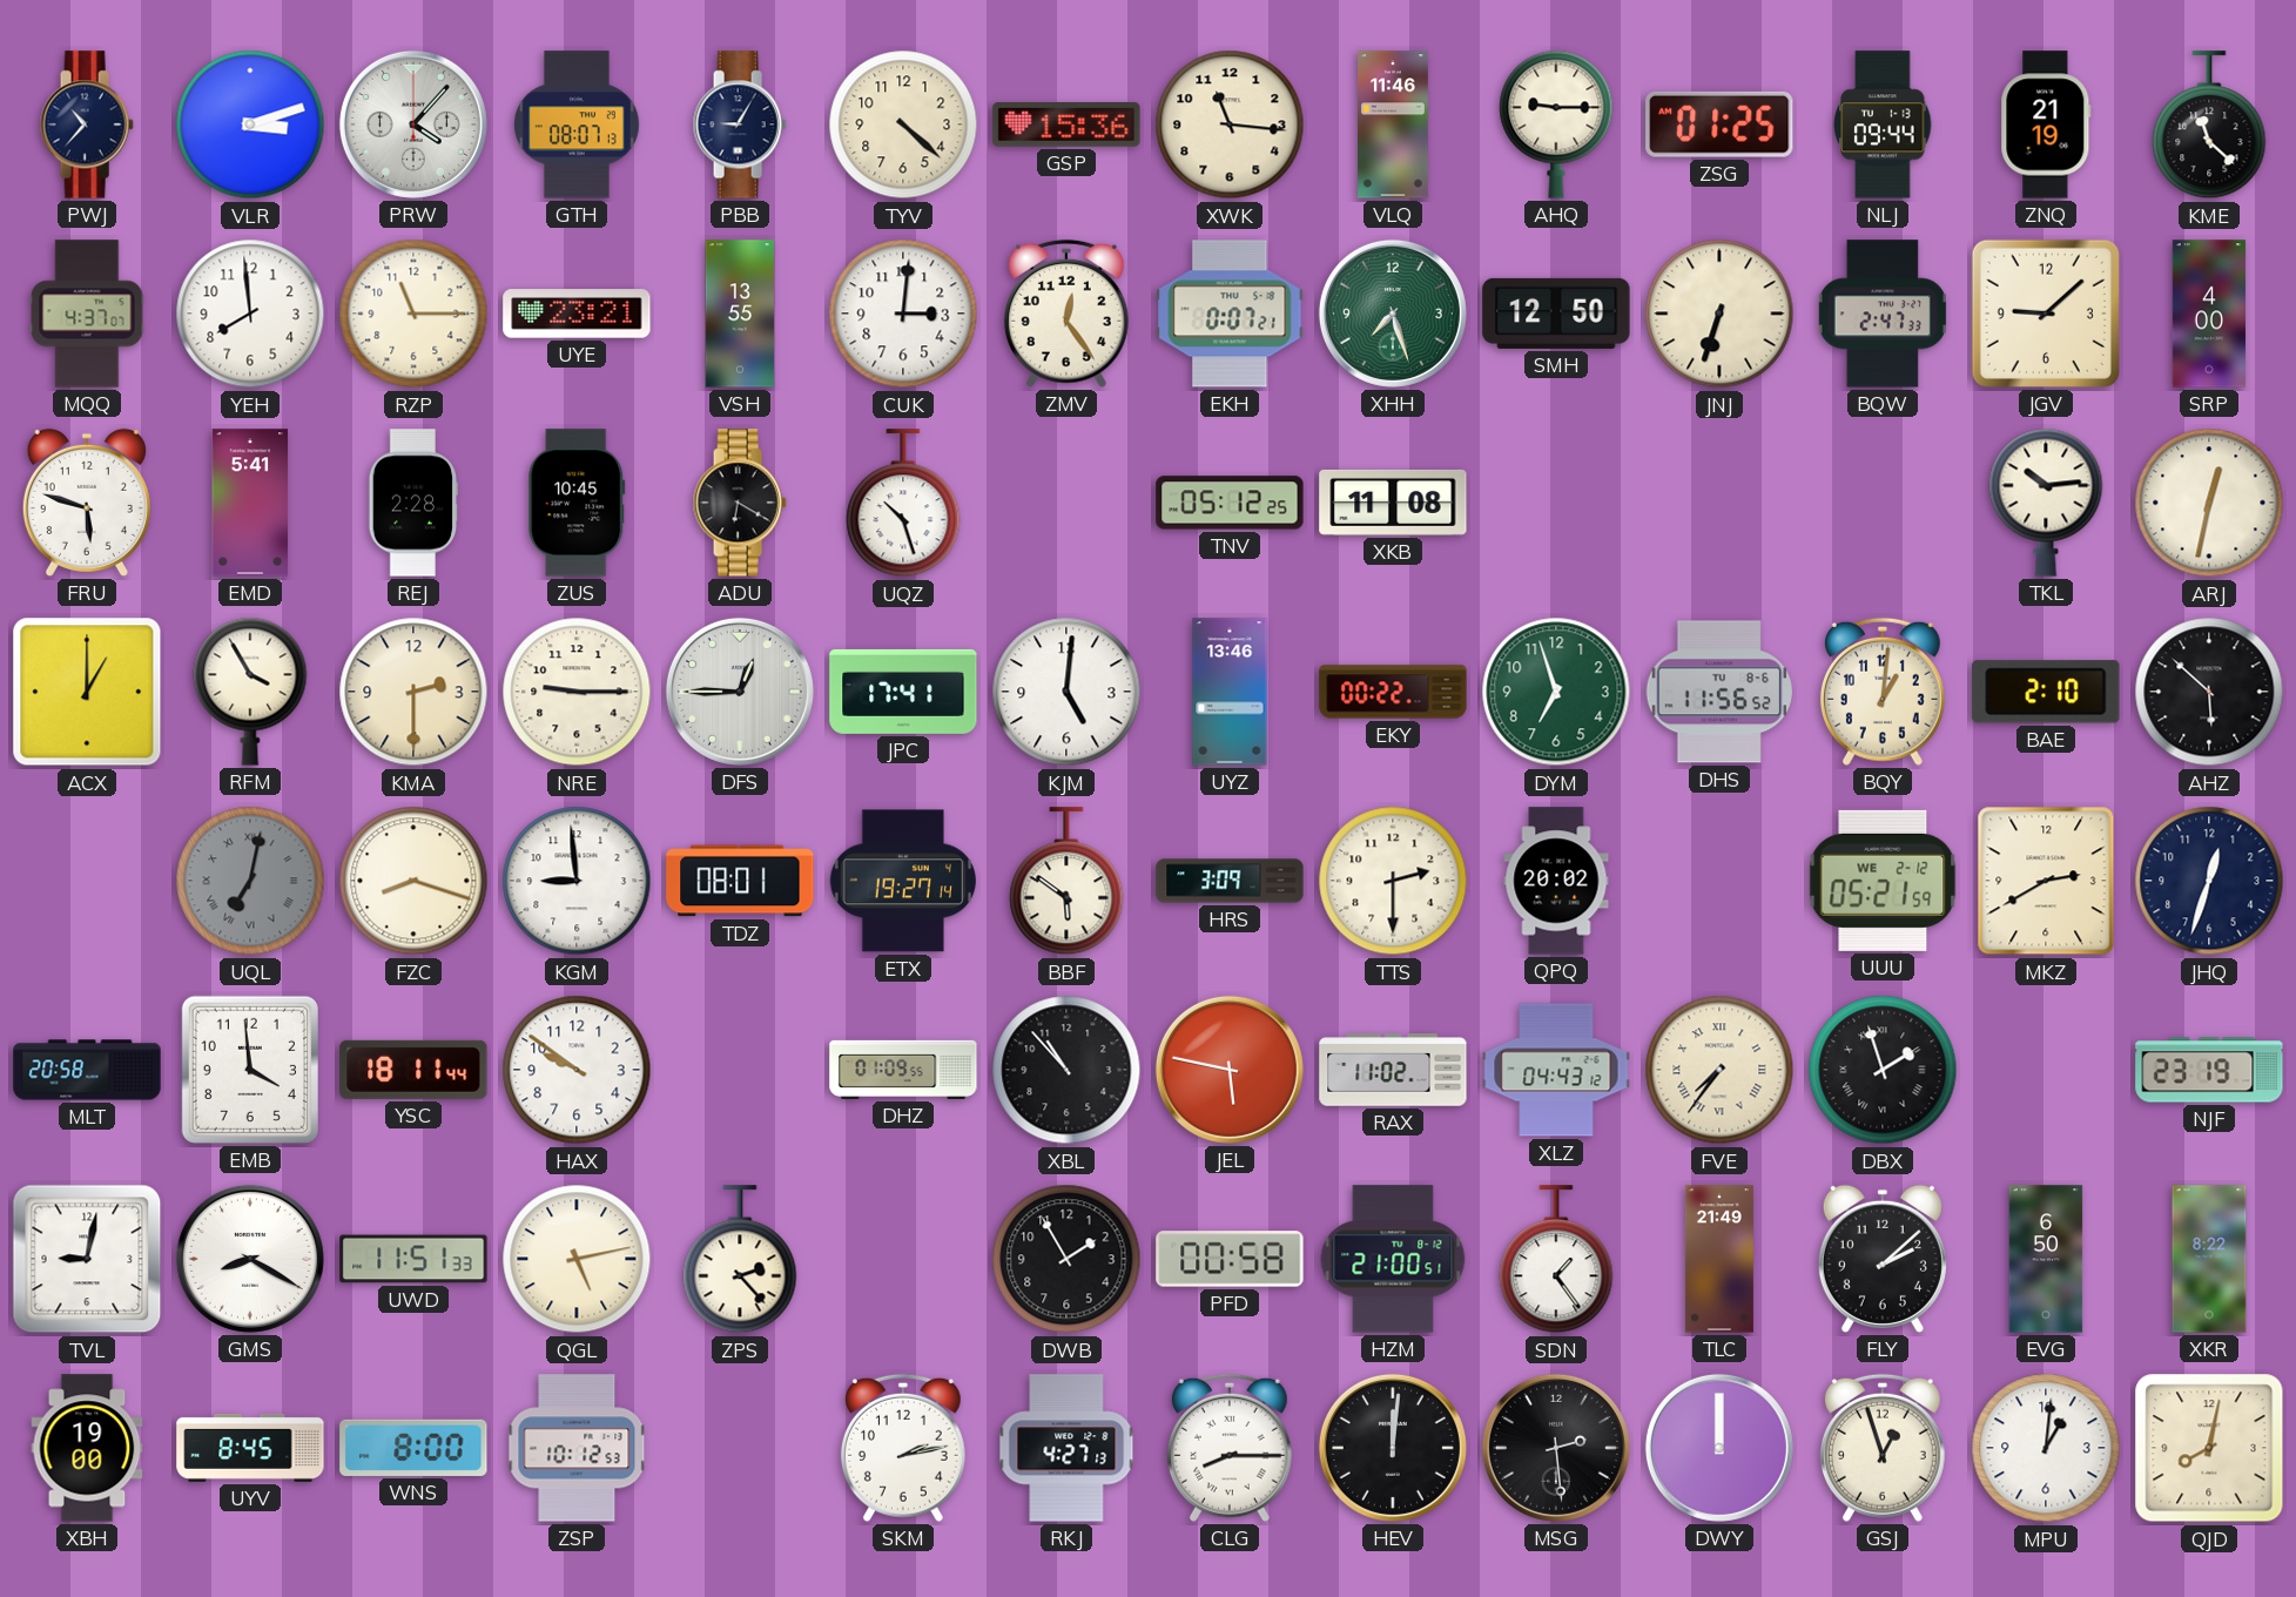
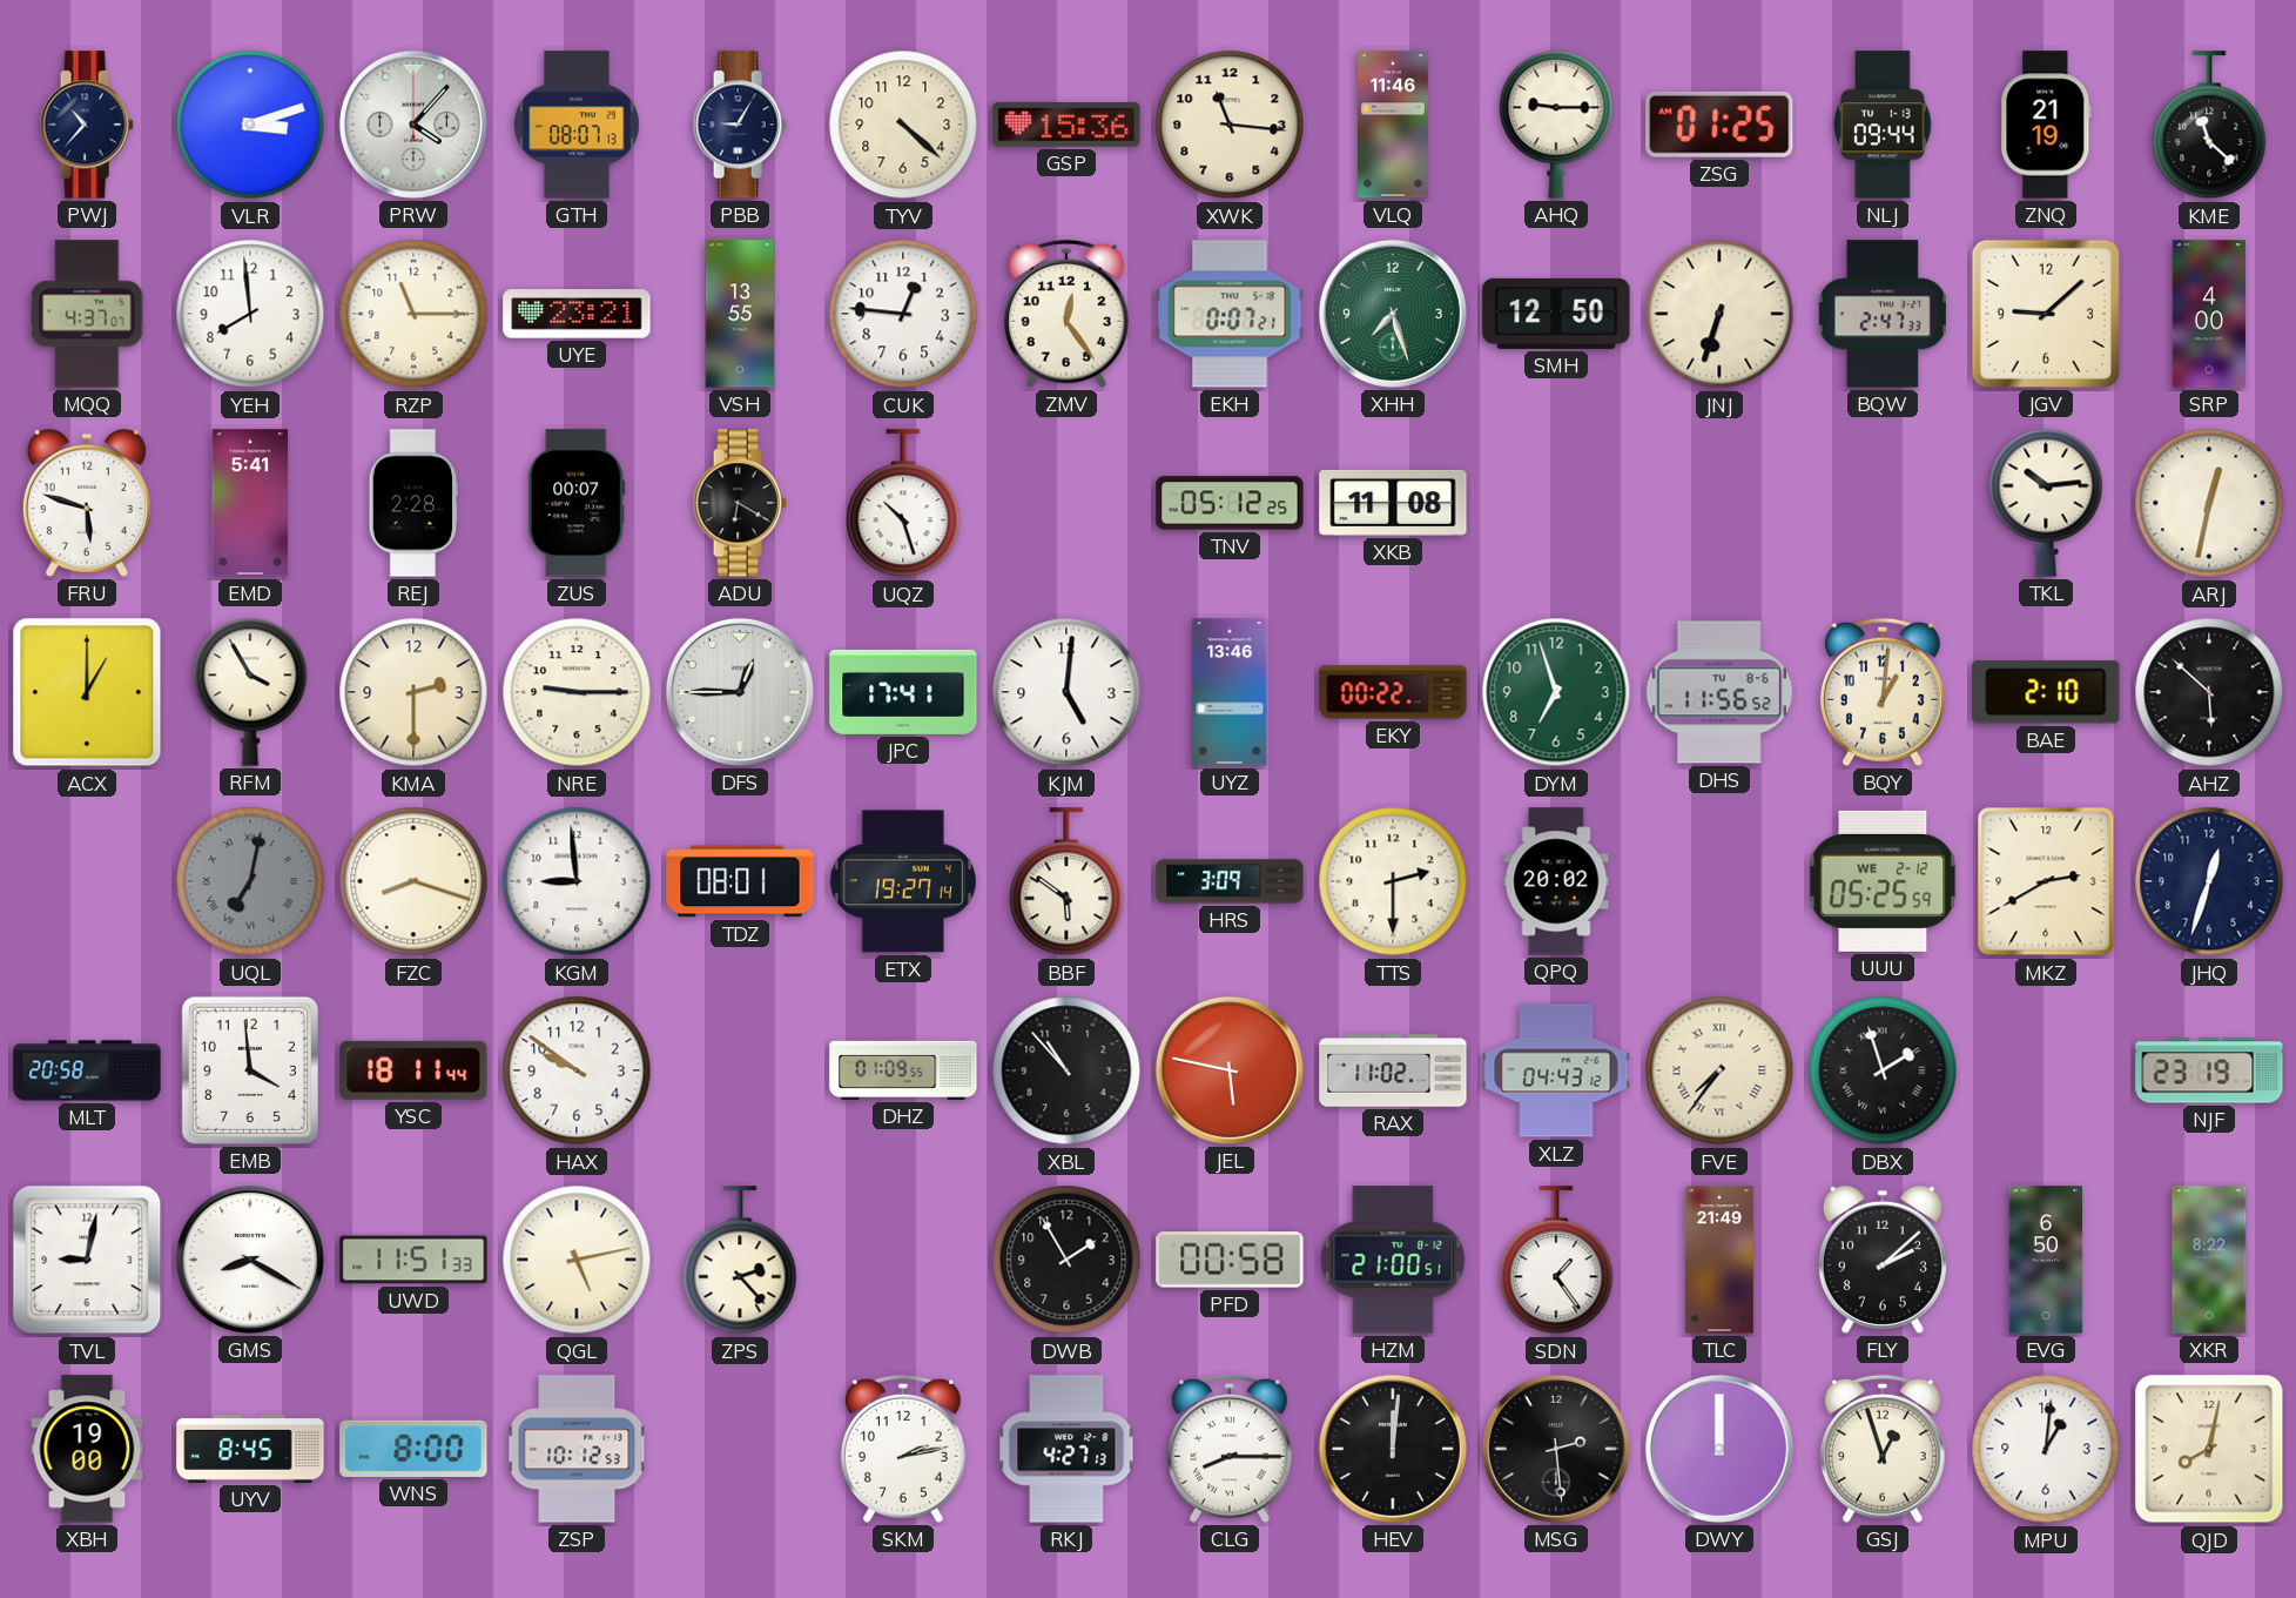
CUK: 3:01 -> 12:46 (903, 314)
ZUS: 10:45 -> 00:07 (577, 503)
UUU: 05:21 -> 05:25 (1883, 881)
